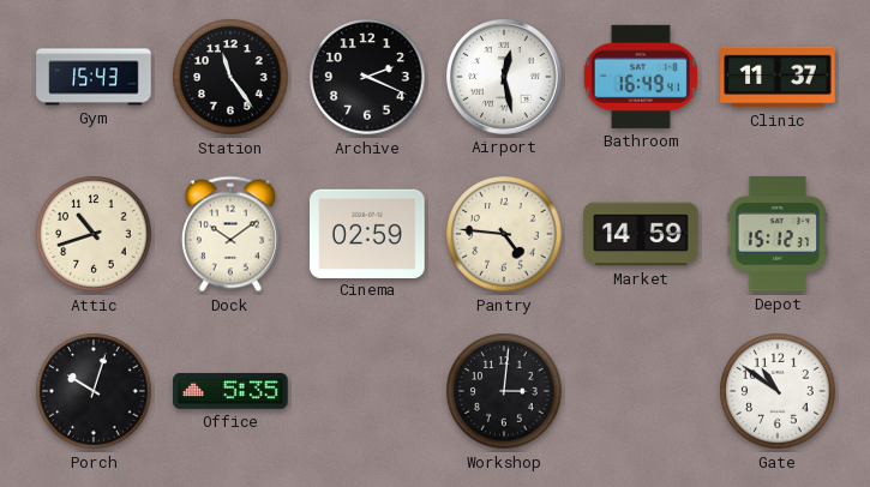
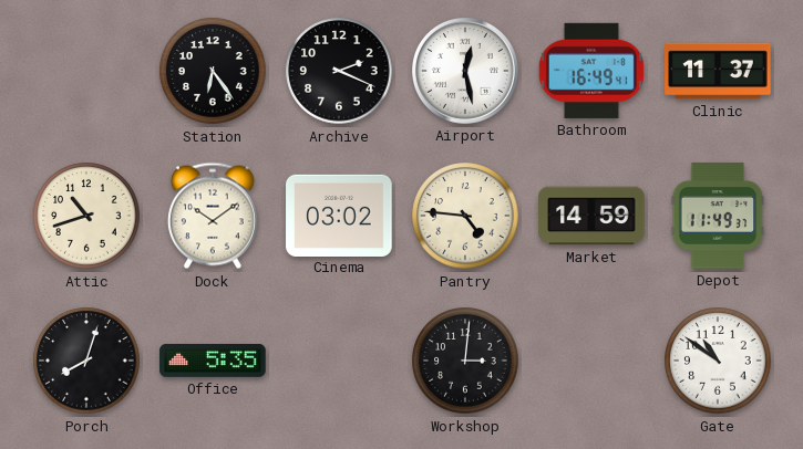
Gym: 15:43 -> none (94, 77)
Station: 11:24 -> 6:24 (213, 71)
Cinema: 02:59 -> 03:02 (339, 215)
Depot: 15:12 -> 11:49 (718, 216)
Porch: 10:03 -> 8:03 (86, 361)
